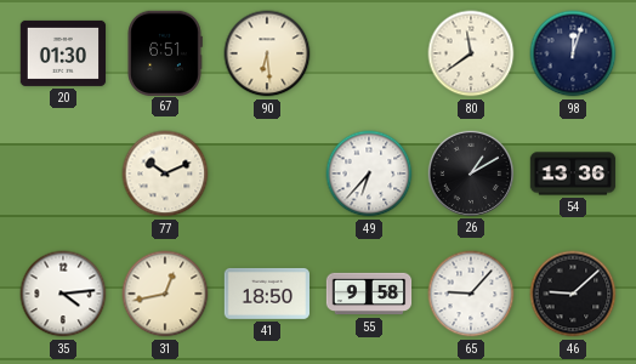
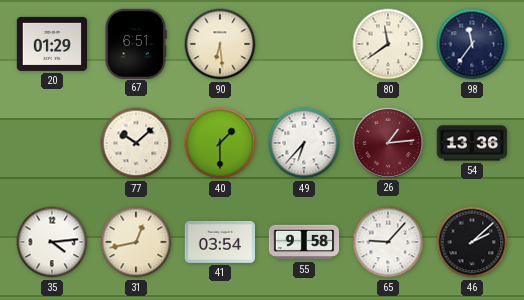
20: 01:30 -> 01:29 (52, 44)
98: 12:03 -> 11:36 (472, 44)
77: 10:11 -> 10:08 (136, 143)
40: none -> 1:30 (220, 143)
26: 1:10 -> 1:14 (387, 142)
26 dial: black -> burgundy (387, 142)
41: 18:50 -> 03:54 (220, 242)
46: 9:08 -> 2:08 (472, 242)
